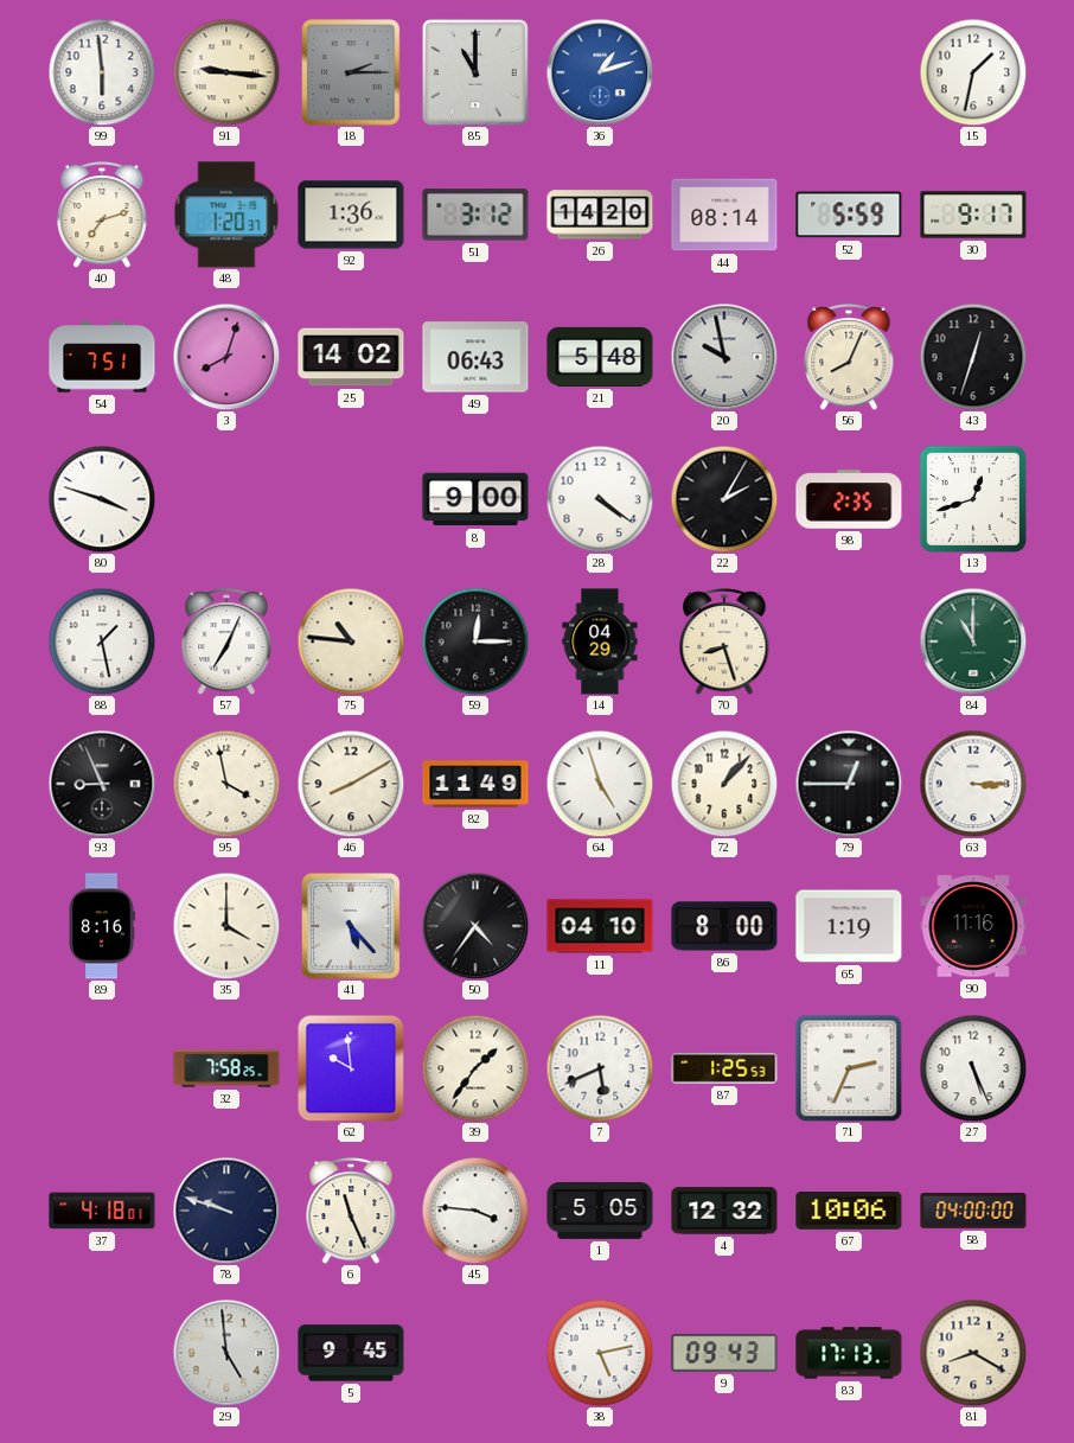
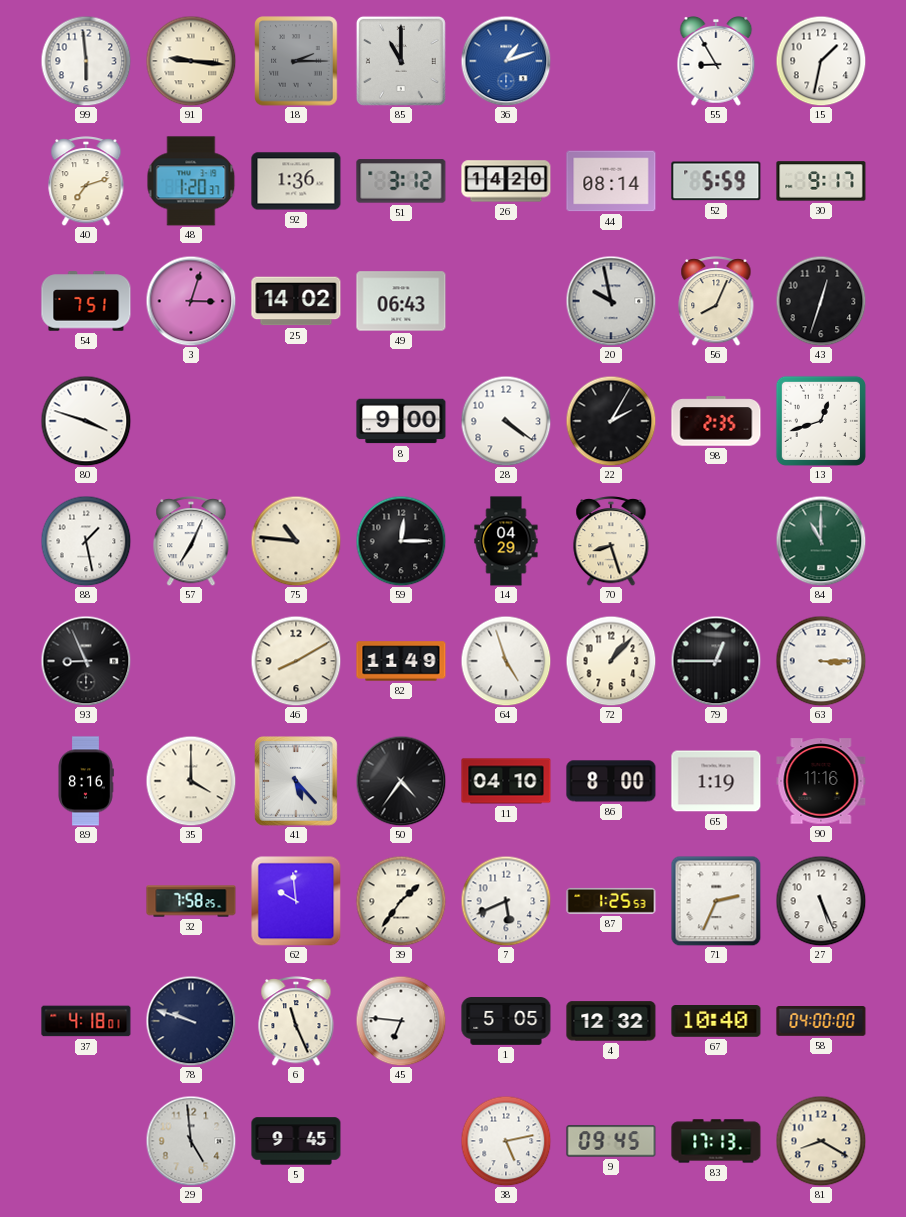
55: none -> 8:55 (716, 62)
3: 8:03 -> 3:03 (191, 301)
21: 5:48 -> none (600, 357)
95: 3:58 -> none (226, 784)
45: 3:46 -> 6:46 (401, 1021)
67: 10:06 -> 10:40 (716, 1022)
9: 09:43 -> 09:45 (611, 1141)
